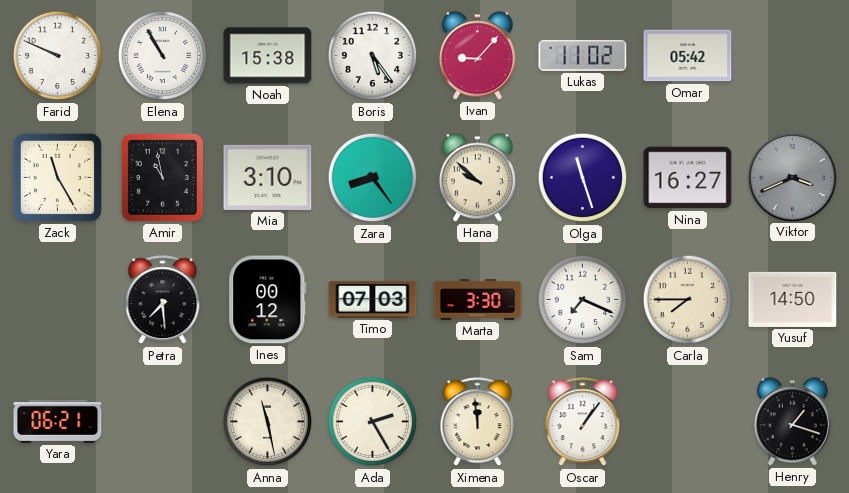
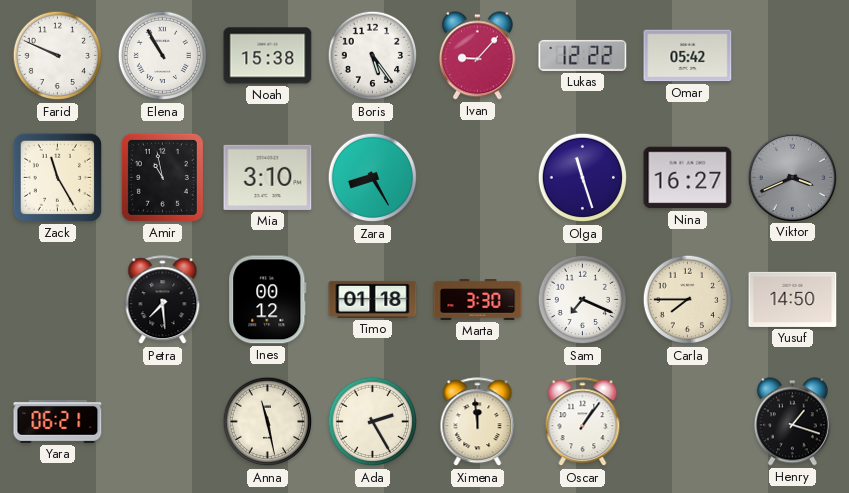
Lukas: 11:02 -> 12:22 (583, 55)
Zara: 8:24 -> 8:25 (373, 178)
Hana: 9:52 -> none (477, 178)
Timo: 07:03 -> 01:18 (373, 299)
